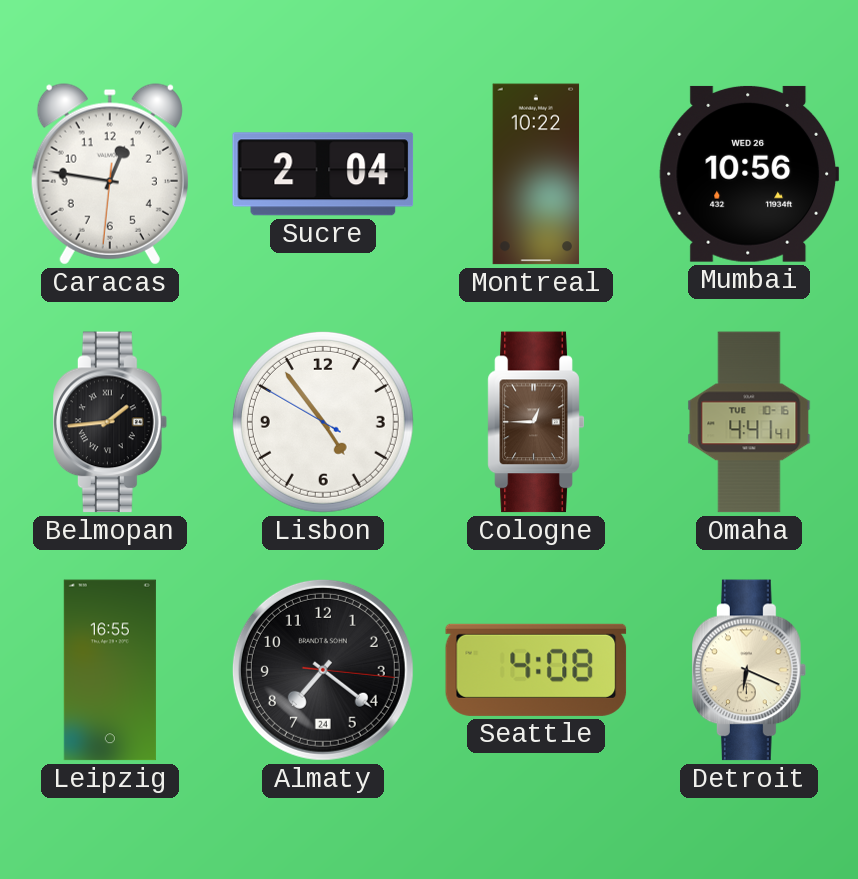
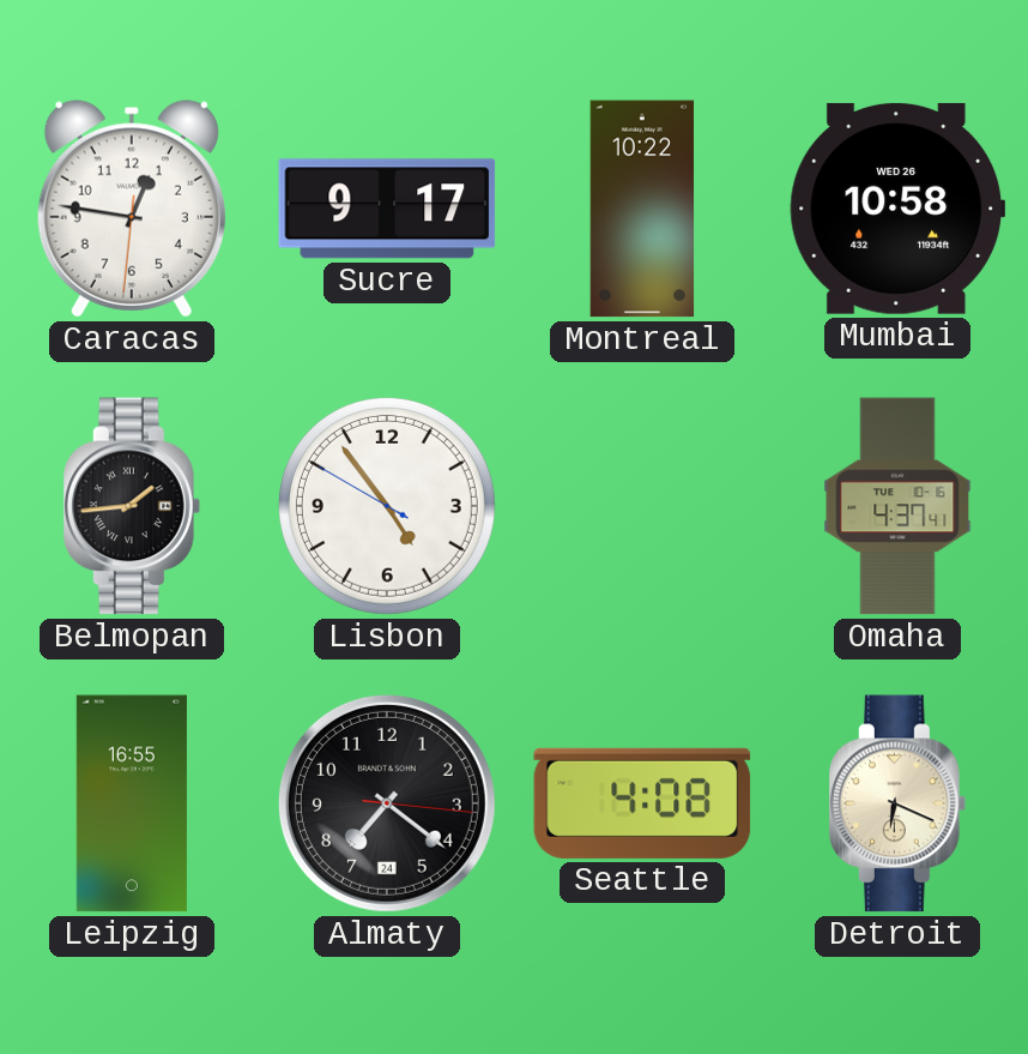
Sucre: 2:04 -> 9:17 (387, 209)
Mumbai: 10:56 -> 10:58 (897, 209)
Cologne: 12:45 -> none (536, 422)
Omaha: 4:41 -> 4:37 (897, 506)
